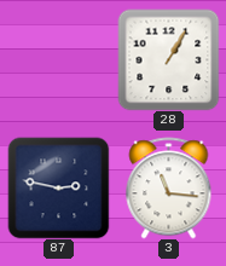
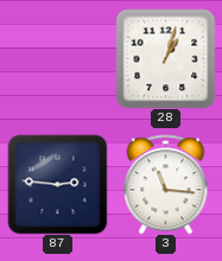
28: 1:05 -> 1:03 (165, 58)
87: 2:47 -> 2:46 (57, 184)
